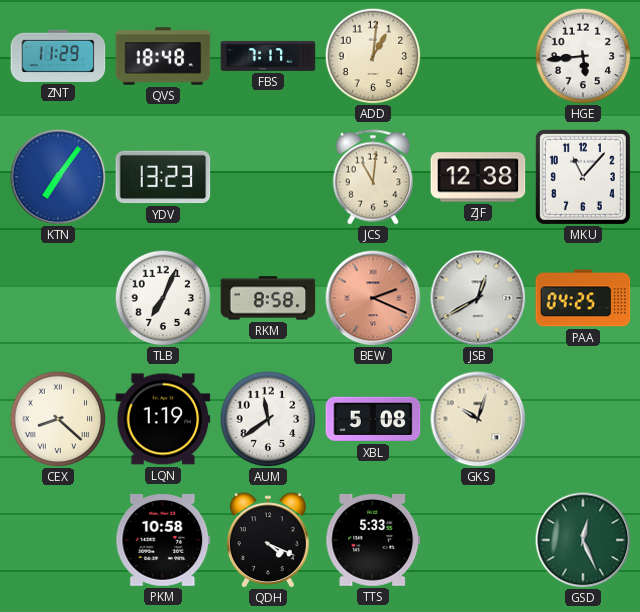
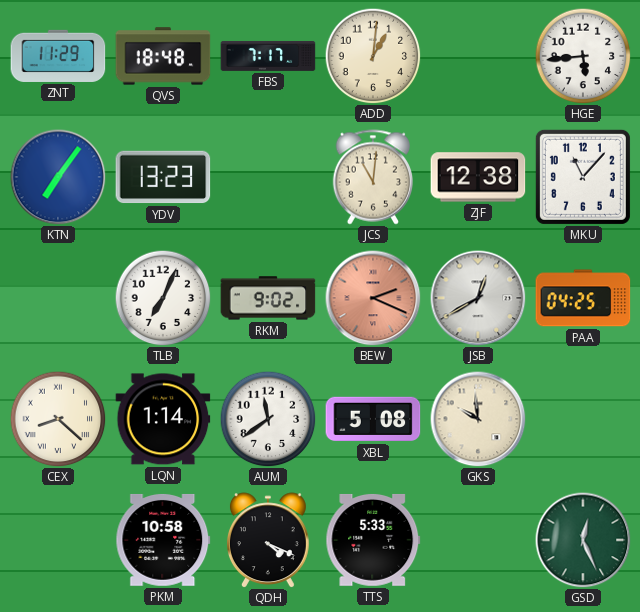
RKM: 8:58 -> 9:02 (268, 298)
LQN: 1:19 -> 1:14 (163, 419)
GKS: 10:03 -> 9:59 (478, 419)
